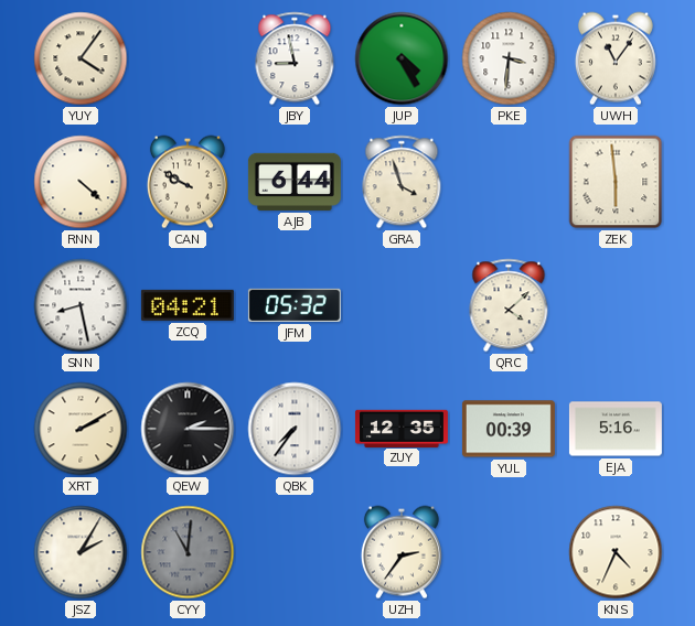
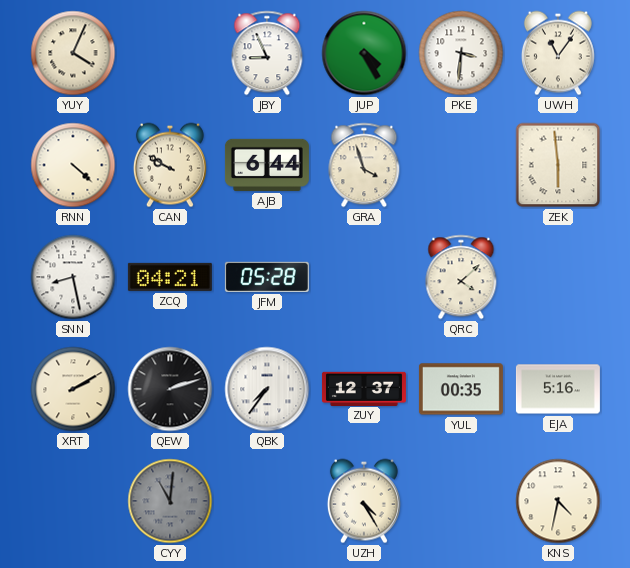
YUY: 4:06 -> 4:04 (73, 53)
JBY: 8:58 -> 8:56 (267, 53)
JFM: 05:32 -> 05:28 (267, 277)
QEW: 2:15 -> 2:12 (170, 389)
ZUY: 12:35 -> 12:37 (364, 388)
YUL: 00:39 -> 00:35 (461, 389)
JSZ: 2:05 -> none (81, 552)
UZH: 2:36 -> 4:25 (364, 501)
KNS: 4:34 -> 4:32 (558, 501)
